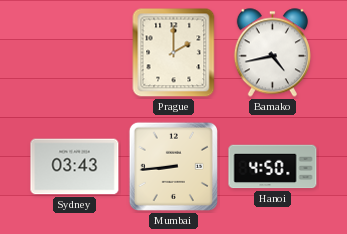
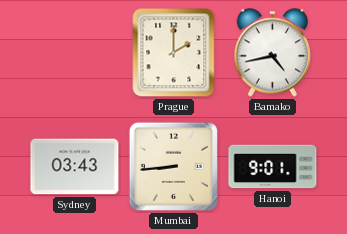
Hanoi: 4:50 -> 9:01 (273, 167)
